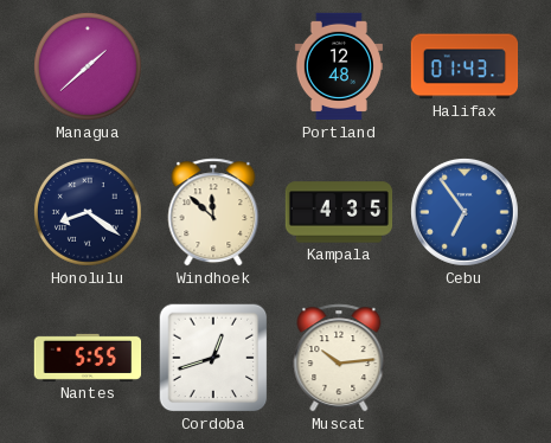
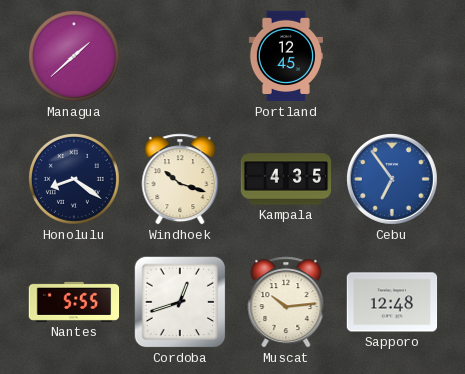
Portland: 12:48 -> 12:45 (286, 56)
Halifax: 01:43 -> none (464, 66)
Windhoek: 11:52 -> 10:18 (180, 179)
Sapporo: none -> 12:48 (392, 302)
